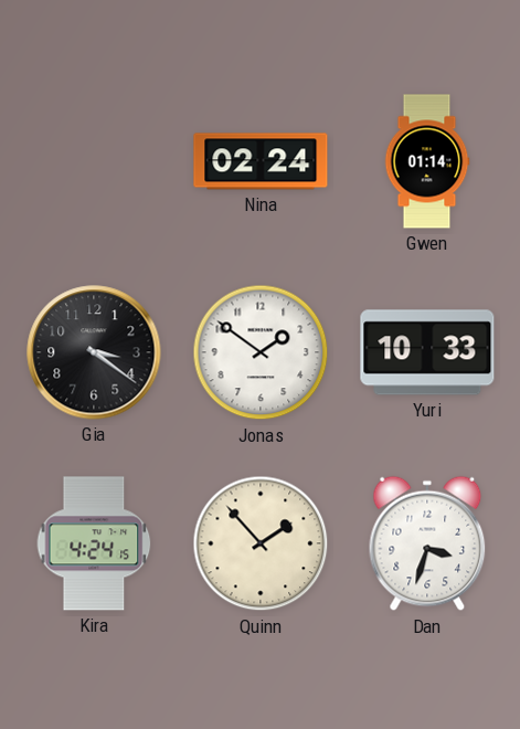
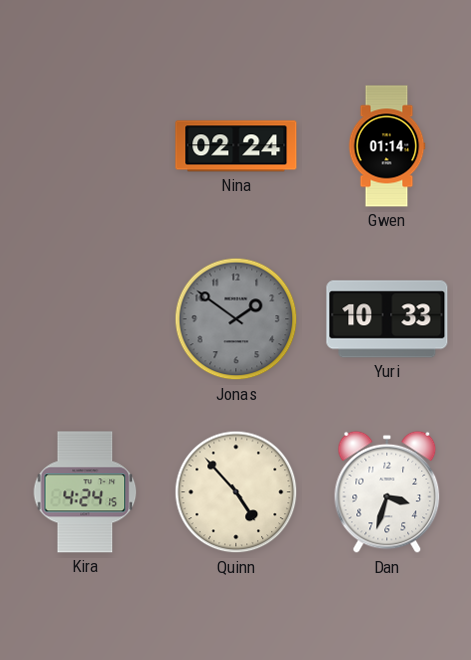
Gia: 3:21 -> none (94, 352)
Jonas dial: white -> grey (236, 319)
Quinn: 1:53 -> 4:53 (236, 492)
